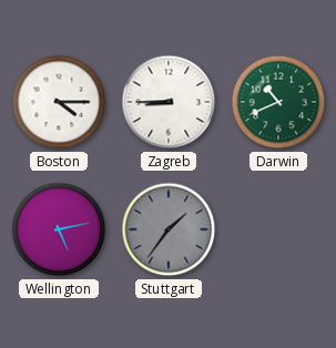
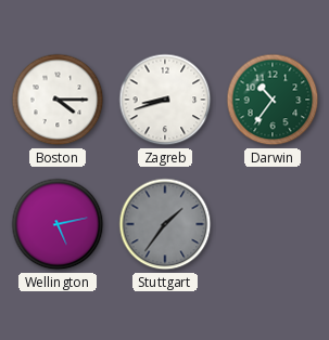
Zagreb: 8:45 -> 8:42 (165, 100)
Darwin: 10:41 -> 10:36 (273, 100)
